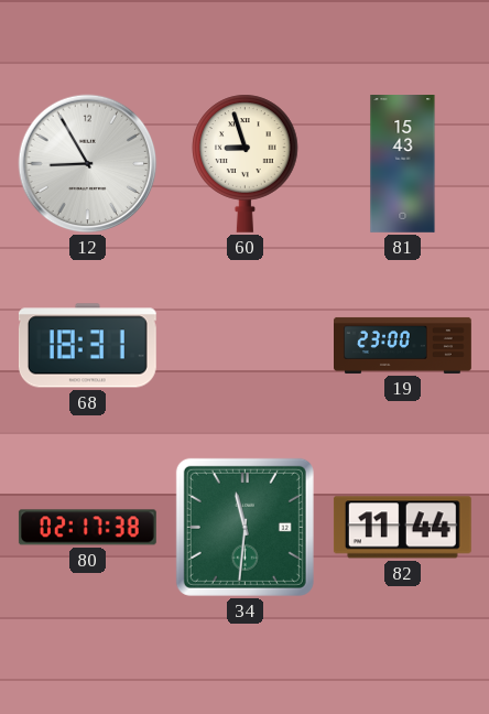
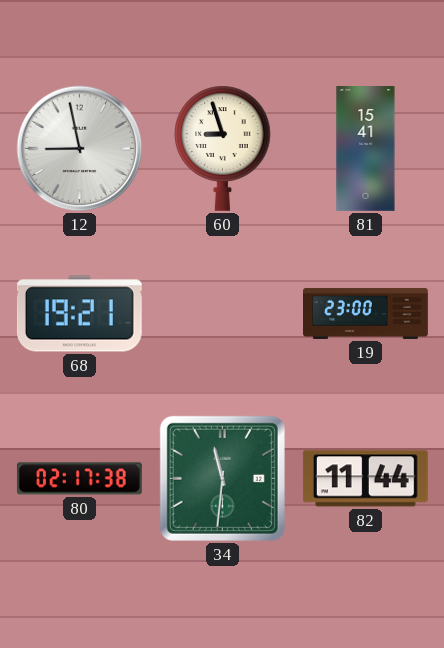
12: 8:55 -> 8:58 (80, 149)
81: 15:43 -> 15:41 (366, 149)
68: 18:31 -> 19:21 (79, 314)
